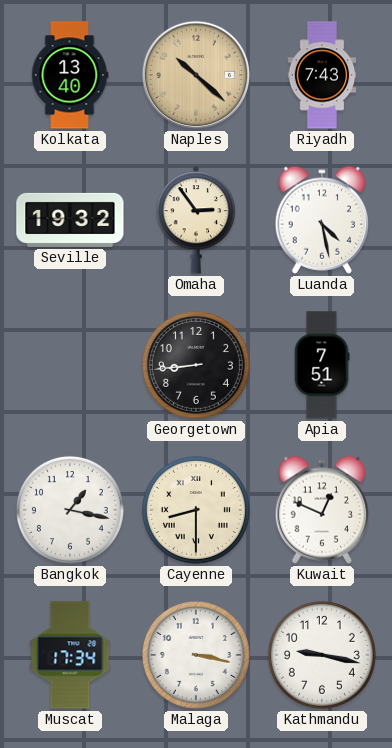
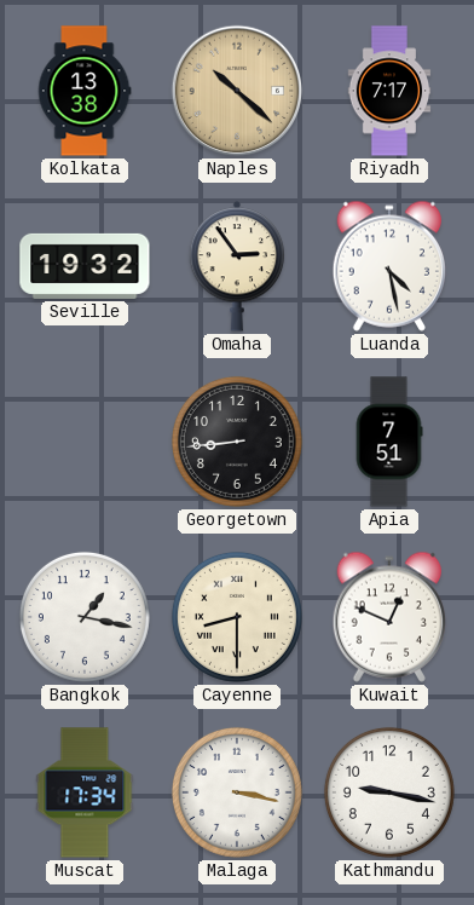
Kolkata: 13:40 -> 13:38 (85, 91)
Riyadh: 7:43 -> 7:17 (389, 91)
